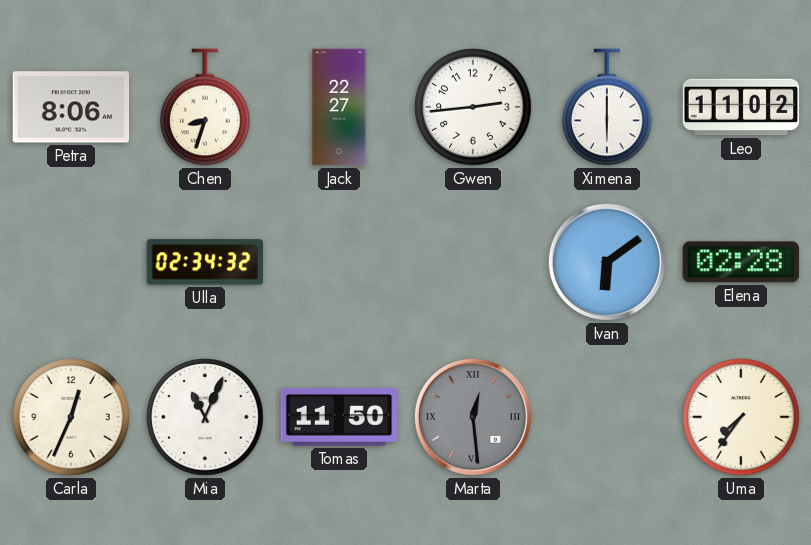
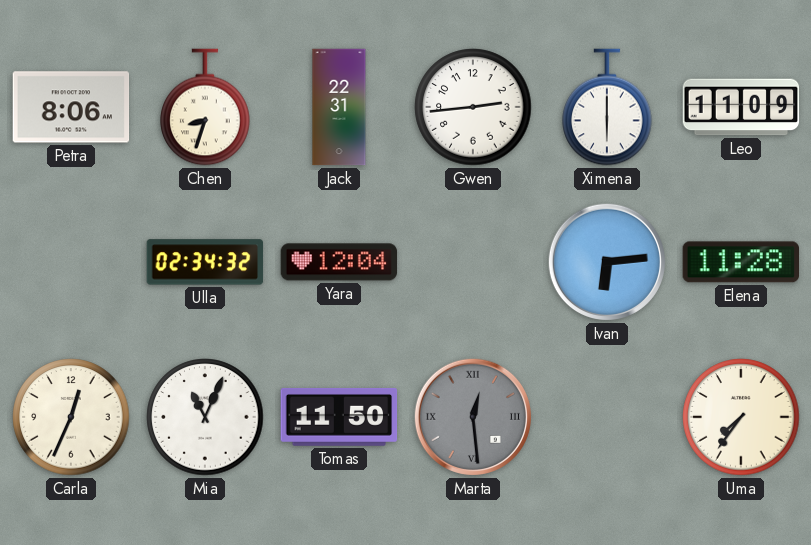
Jack: 22:27 -> 22:31 (339, 107)
Leo: 11:02 -> 11:09 (741, 107)
Yara: none -> 12:04 (339, 262)
Ivan: 6:09 -> 6:14 (607, 262)
Elena: 02:28 -> 11:28 (741, 262)
